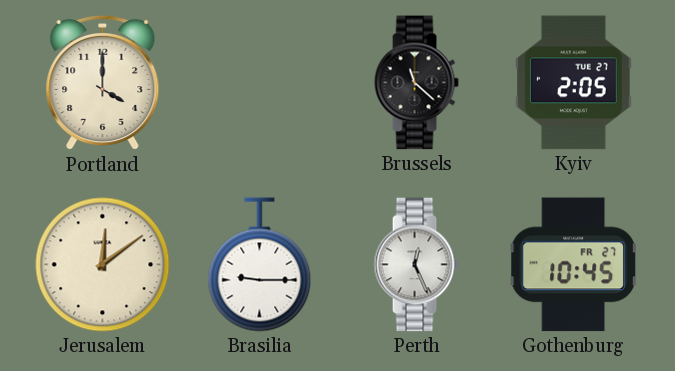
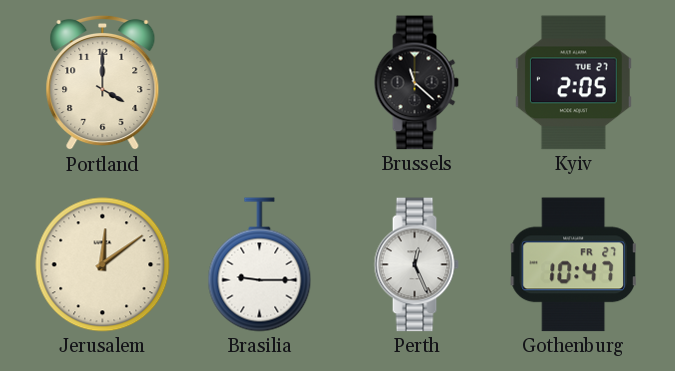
Gothenburg: 10:45 -> 10:47 (573, 265)
